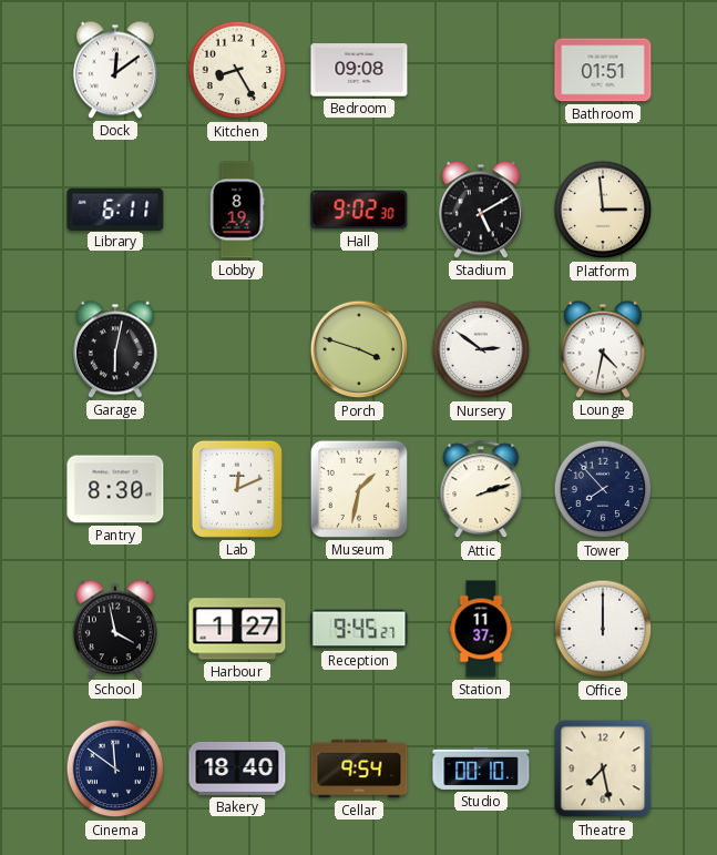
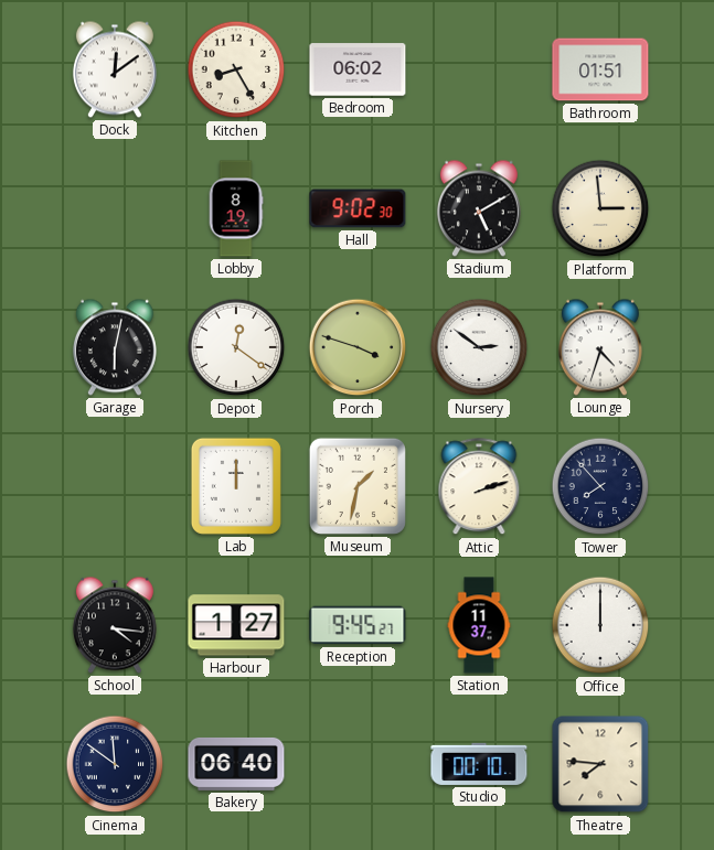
Bedroom: 09:08 -> 06:02 (358, 69)
Library: 6:11 -> none (115, 208)
Depot: none -> 12:21 (236, 347)
Lounge: 4:32 -> 4:33 (600, 347)
Pantry: 8:30 -> none (115, 489)
Lab: 12:11 -> 12:00 (236, 486)
School: 3:58 -> 4:16 (115, 625)
Bakery: 18:40 -> 06:40 (236, 764)
Cellar: 9:54 -> none (359, 769)
Theatre: 7:28 -> 7:46 (600, 764)
